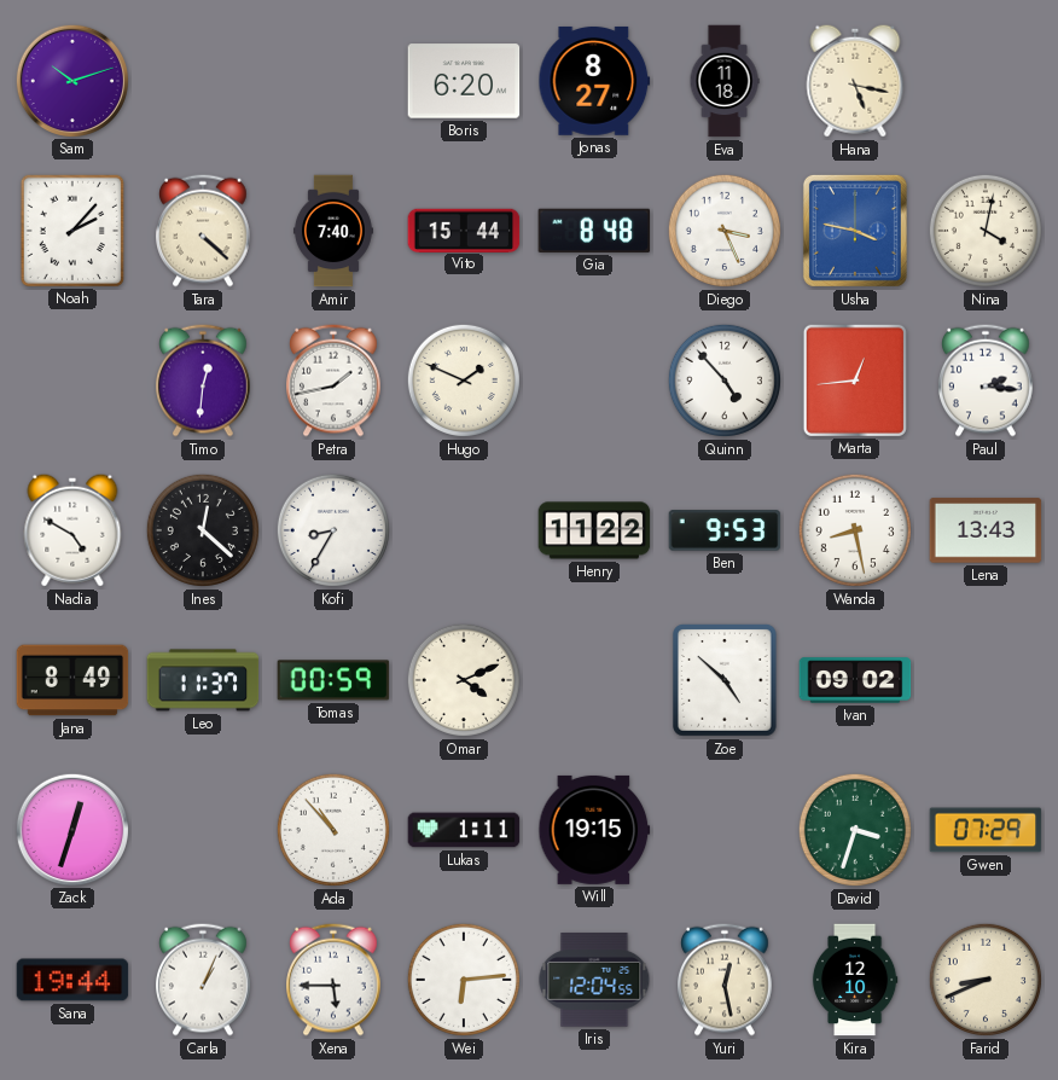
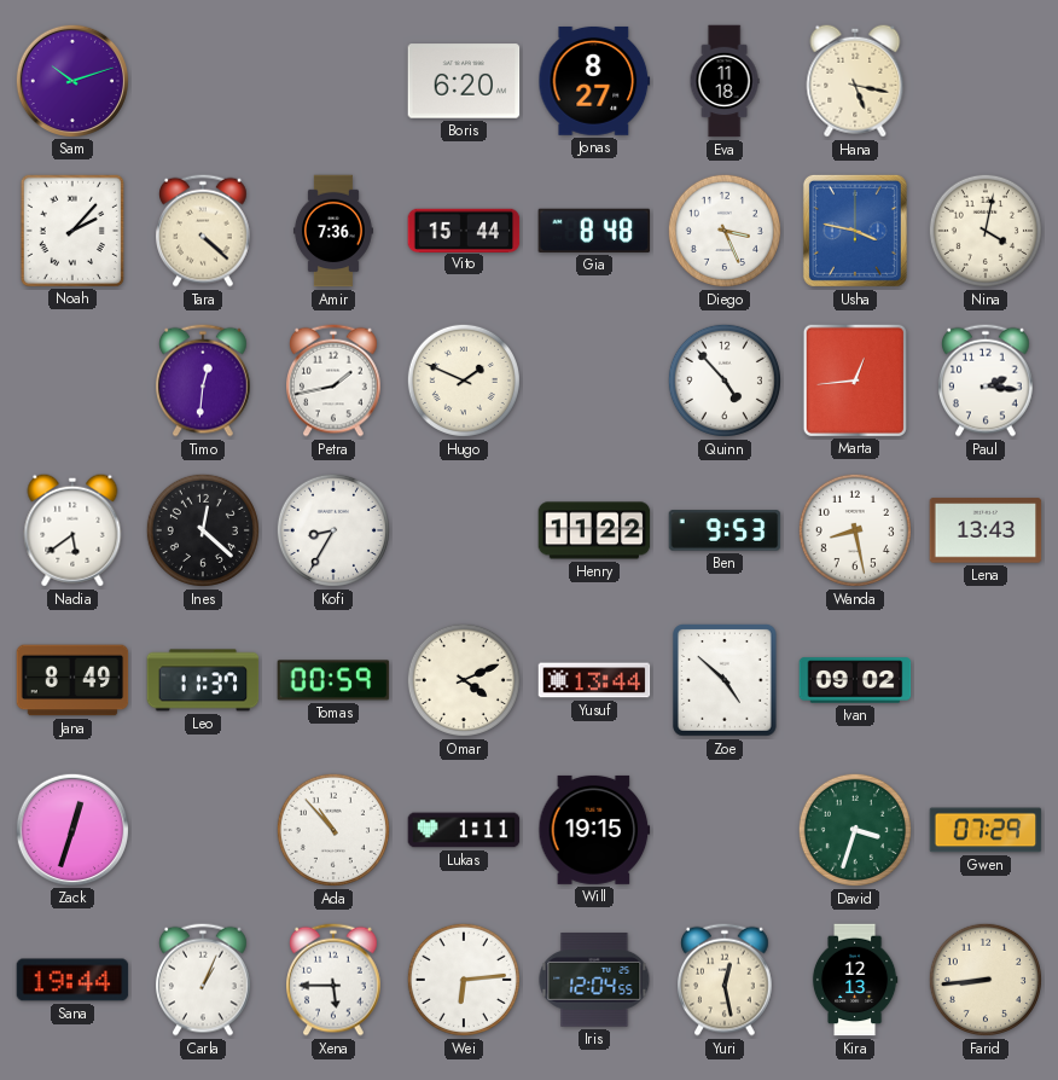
Amir: 7:40 -> 7:36 (333, 231)
Nadia: 4:50 -> 5:39 (72, 530)
Yusuf: none -> 13:44 (594, 680)
Kira: 12:10 -> 12:13 (855, 980)
Farid: 8:41 -> 8:44 (986, 980)
